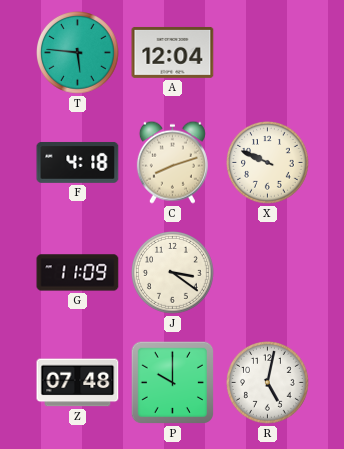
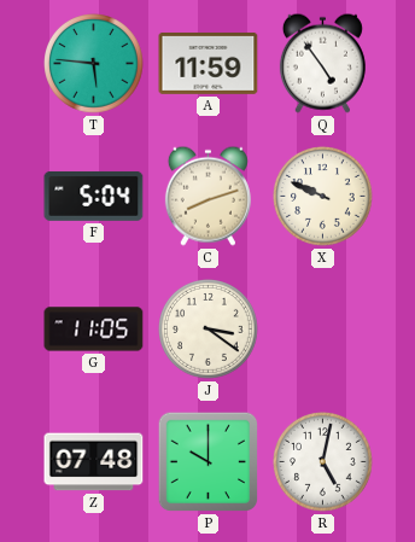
A: 12:04 -> 11:59 (209, 63)
Q: none -> 4:54 (322, 63)
F: 4:18 -> 5:04 (94, 196)
G: 11:09 -> 11:05 (94, 330)
